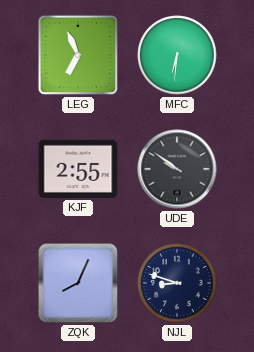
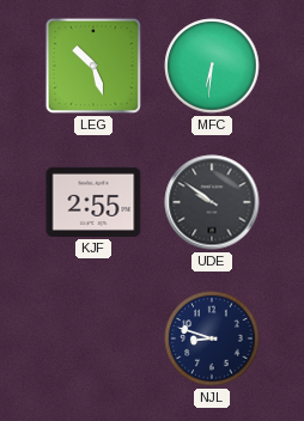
LEG: 6:56 -> 10:27 (93, 66)
ZQK: 8:04 -> none (78, 283)
